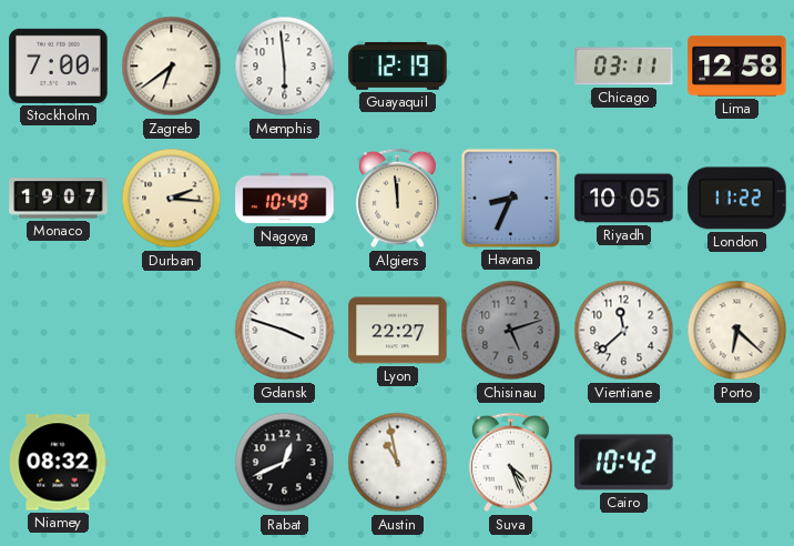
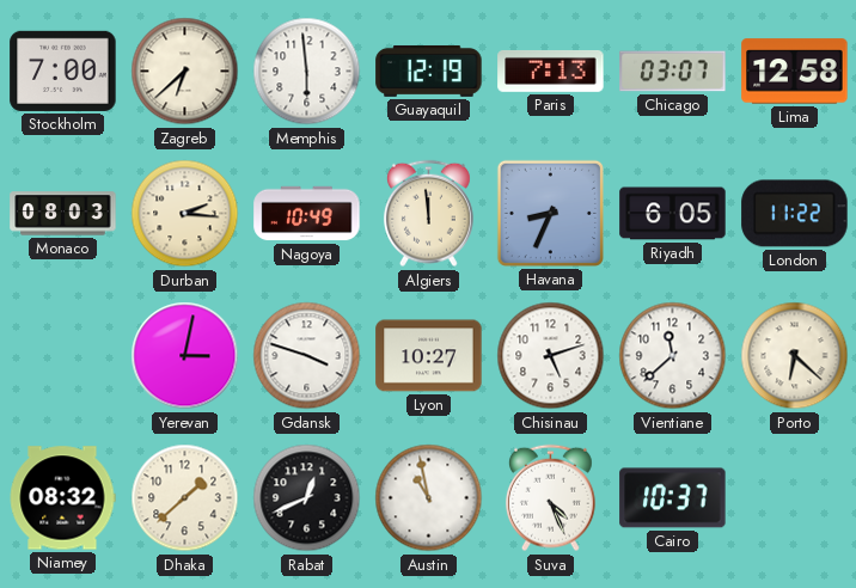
Zagreb: 6:39 -> 6:38 (185, 72)
Paris: none -> 7:13 (551, 71)
Chicago: 03:11 -> 03:07 (673, 72)
Monaco: 19:07 -> 08:03 (63, 214)
Riyadh: 10:05 -> 6:05 (673, 214)
Yerevan: none -> 3:02 (185, 356)
Lyon: 22:27 -> 10:27 (429, 356)
Chisinau dial: grey -> white (551, 356)
Dhaka: none -> 1:38 (185, 498)
Cairo: 10:42 -> 10:37 (673, 498)
